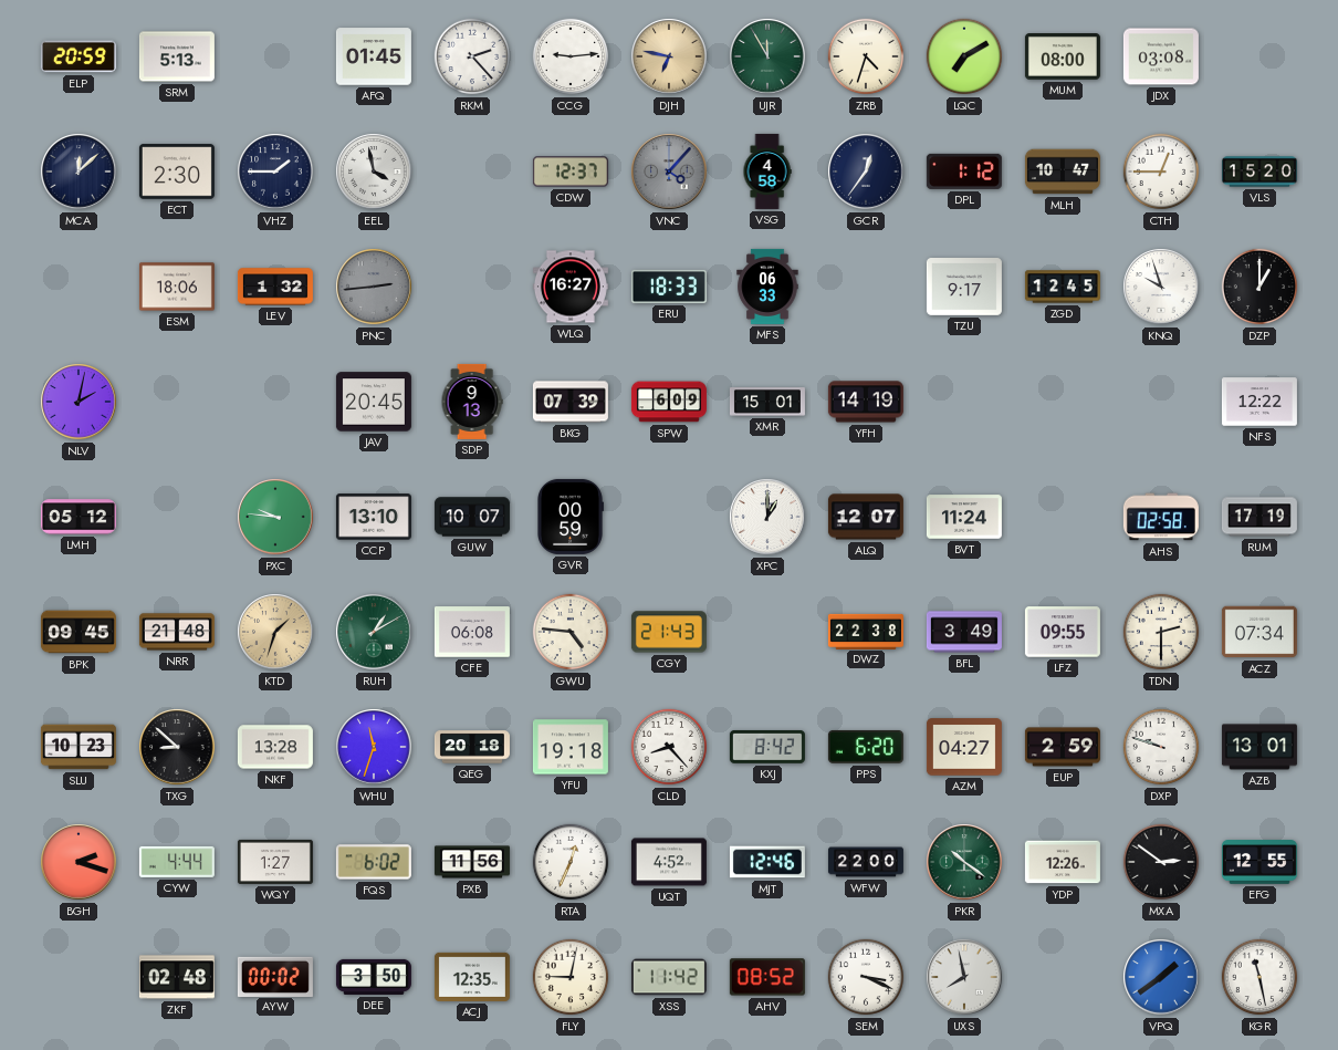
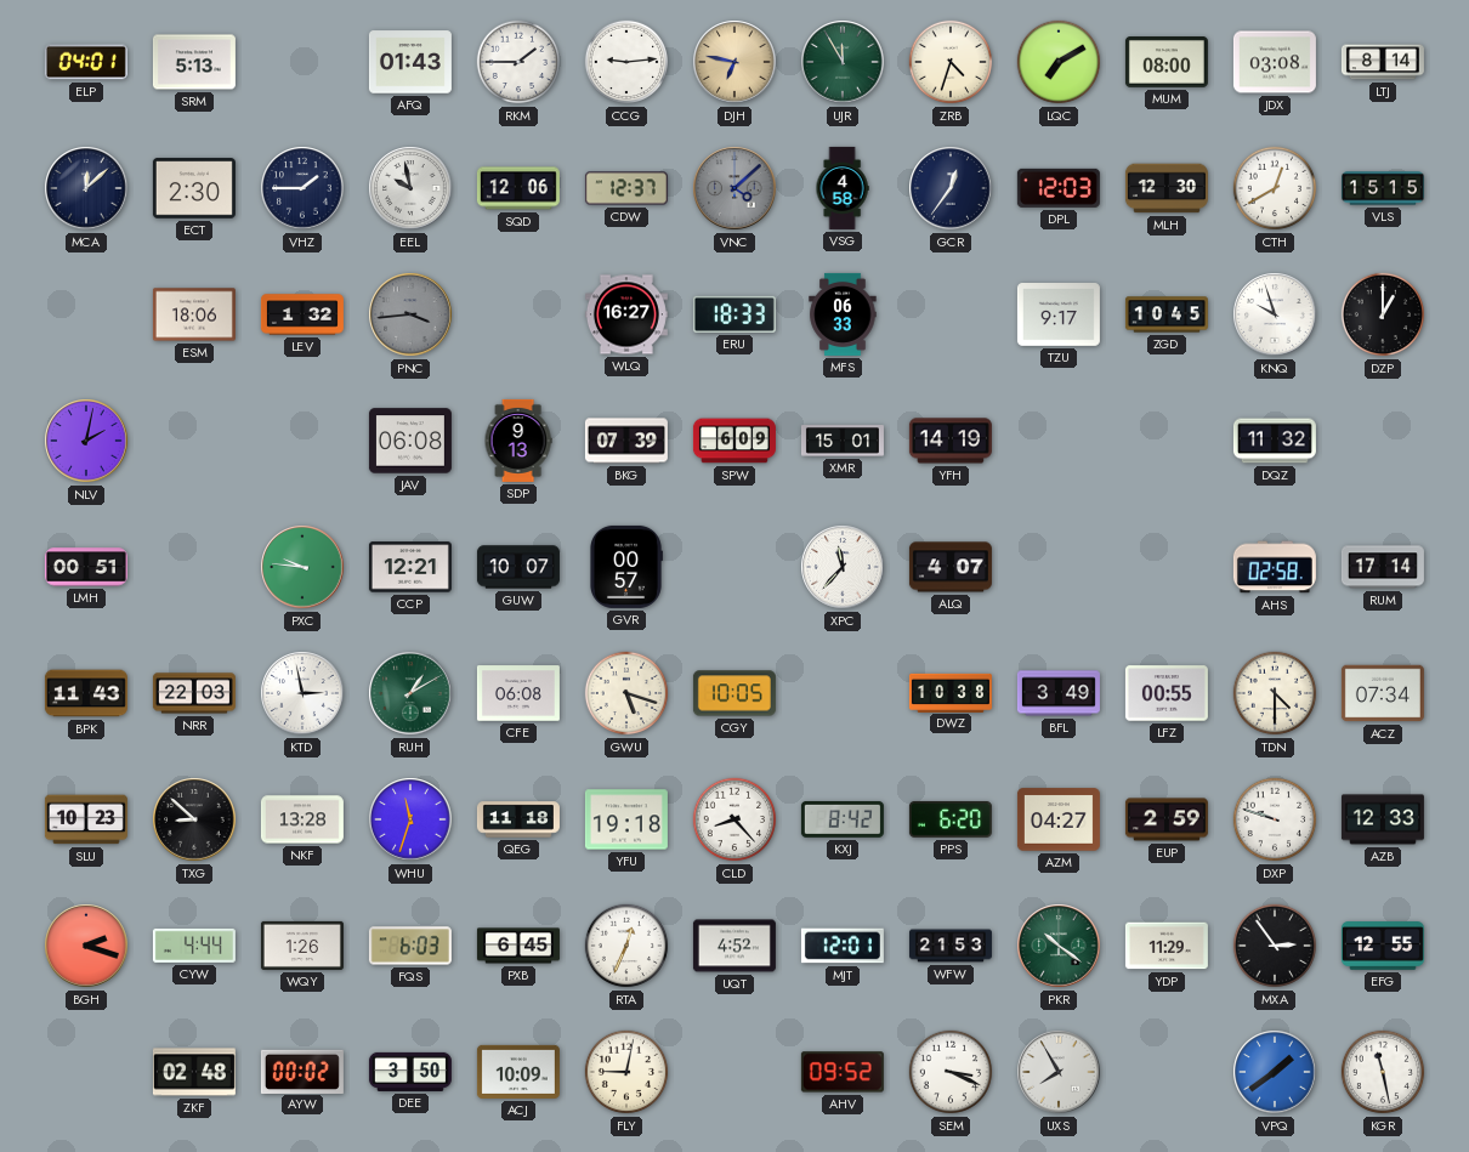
ELP: 20:59 -> 04:01 (86, 62)
AFQ: 01:45 -> 01:43 (410, 62)
RKM: 2:23 -> 1:45 (518, 62)
LTJ: none -> 8:14 (1383, 62)
EEL: 3:58 -> 9:58 (410, 188)
SQD: none -> 12:06 (518, 188)
VNC: 4:07 -> 4:08 (734, 188)
DPL: 1:12 -> 12:03 (1059, 188)
MLH: 10:47 -> 12:30 (1167, 188)
CTH: 12:45 -> 12:40 (1275, 188)
VLS: 15:20 -> 15:15 (1383, 188)
PNC: 2:44 -> 3:44 (410, 314)
ZGD: 12:45 -> 10:45 (1167, 314)
JAV: 20:45 -> 06:08 (410, 441)
DQZ: none -> 11:32 (1275, 441)
NFS: 12:22 -> none (1259, 402)
LMH: 05:12 -> 00:51 (86, 567)
CCP: 13:10 -> 12:21 (410, 567)
GVR: 00:59 -> 00:57 (626, 567)
XPC: 1:00 -> 11:37 (843, 567)
ALQ: 12:07 -> 4:07 (951, 567)
BVT: 11:24 -> none (964, 517)
RUM: 17:19 -> 17:14 (1383, 567)
BPK: 09:45 -> 11:43 (86, 693)
NRR: 21:48 -> 22:03 (194, 693)
KTD: 1:33 -> 2:58 (302, 693)
KTD dial: champagne -> white (302, 693)
GWU: 4:46 -> 5:18 (626, 693)
CGY: 21:43 -> 10:05 (734, 693)
DWZ: 22:38 -> 10:38 (951, 692)
LFZ: 09:55 -> 00:55 (1167, 693)
TDN: 2:30 -> 4:30 (1275, 693)
QEG: 20:18 -> 11:18 (518, 819)
AZB: 13:01 -> 12:33 (1383, 819)
WQY: 1:27 -> 1:26 (302, 946)
FQS: 6:02 -> 6:03 (410, 946)
PXB: 11:56 -> 6:45 (518, 946)
MJT: 12:46 -> 12:01 (843, 946)
WFW: 22:00 -> 21:53 (951, 946)
YDP: 12:26 -> 11:29 (1167, 946)
MXA: 2:51 -> 2:54 (1275, 946)
ACJ: 12:35 -> 10:09 (518, 1072)
XSS: 11:42 -> none (669, 977)
AHV: 08:52 -> 09:52 (843, 1072)
UXS: 7:58 -> 7:55 (1059, 1072)
